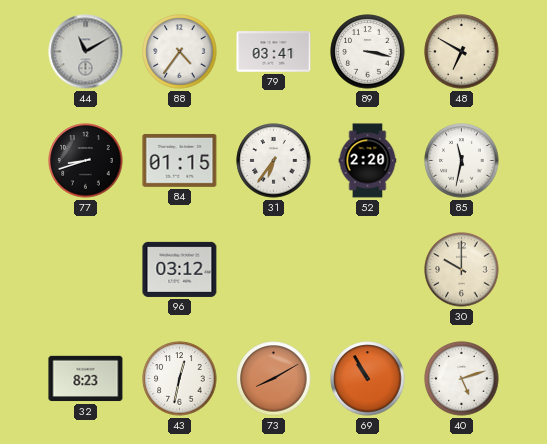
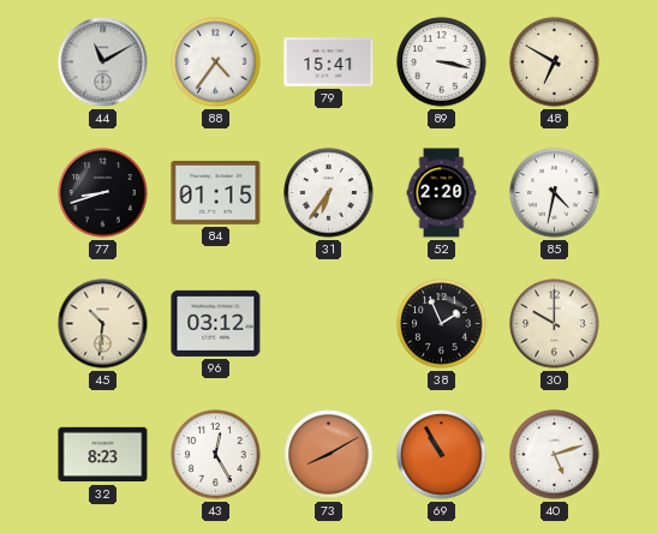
79: 03:41 -> 15:41 (329, 62)
85: 11:32 -> 4:32 (555, 193)
45: none -> 10:31 (103, 324)
38: none -> 1:56 (442, 324)
43: 12:32 -> 12:25 (216, 455)
